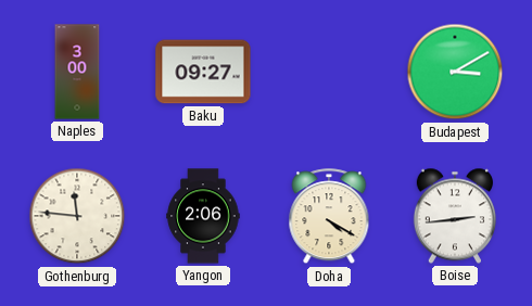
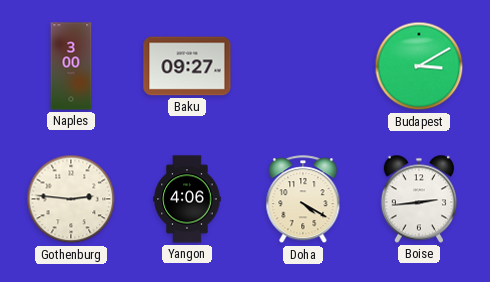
Gothenburg: 11:46 -> 2:46 (71, 199)
Yangon: 2:06 -> 4:06 (187, 199)
